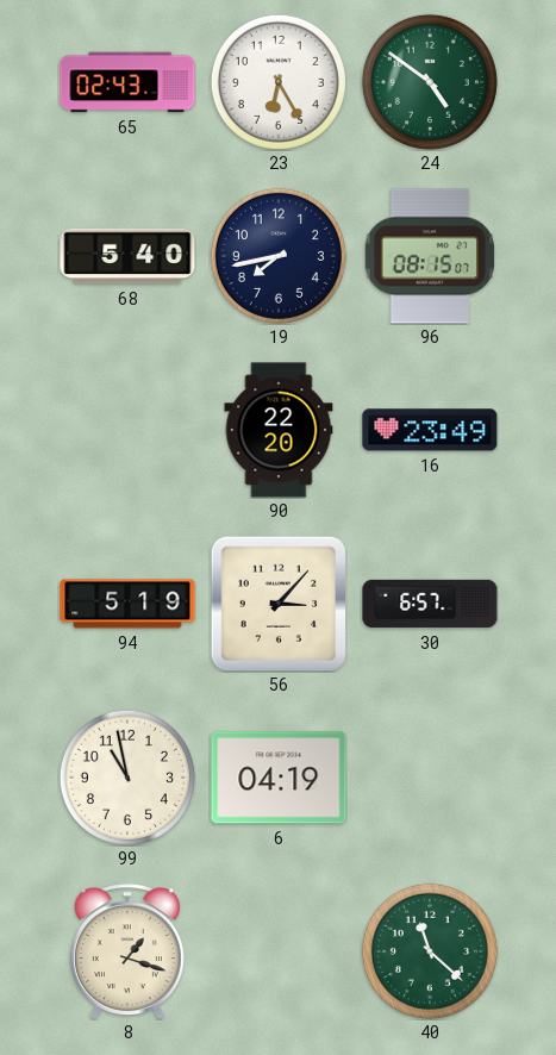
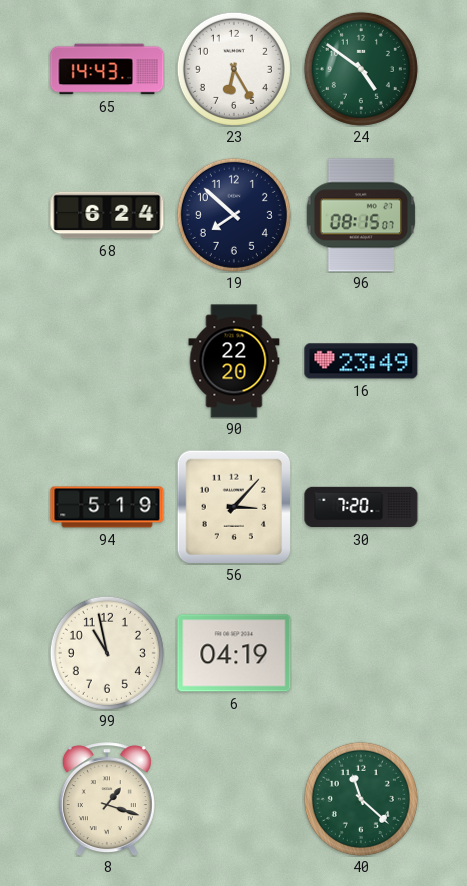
65: 02:43 -> 14:43 (107, 69)
68: 5:40 -> 6:24 (107, 215)
19: 7:43 -> 7:52 (234, 215)
30: 6:57 -> 7:20 (361, 507)
